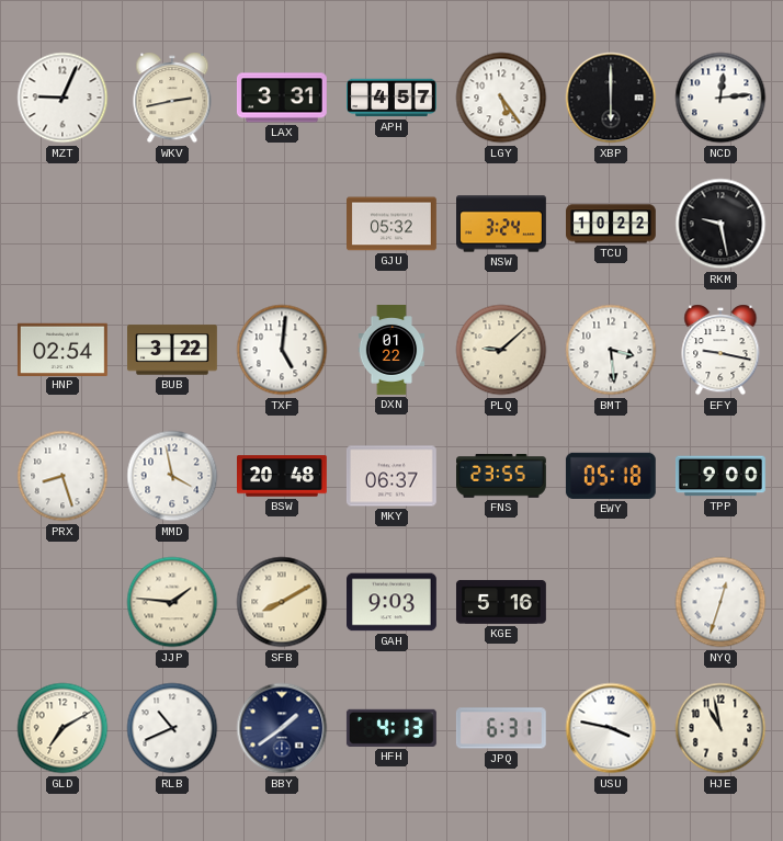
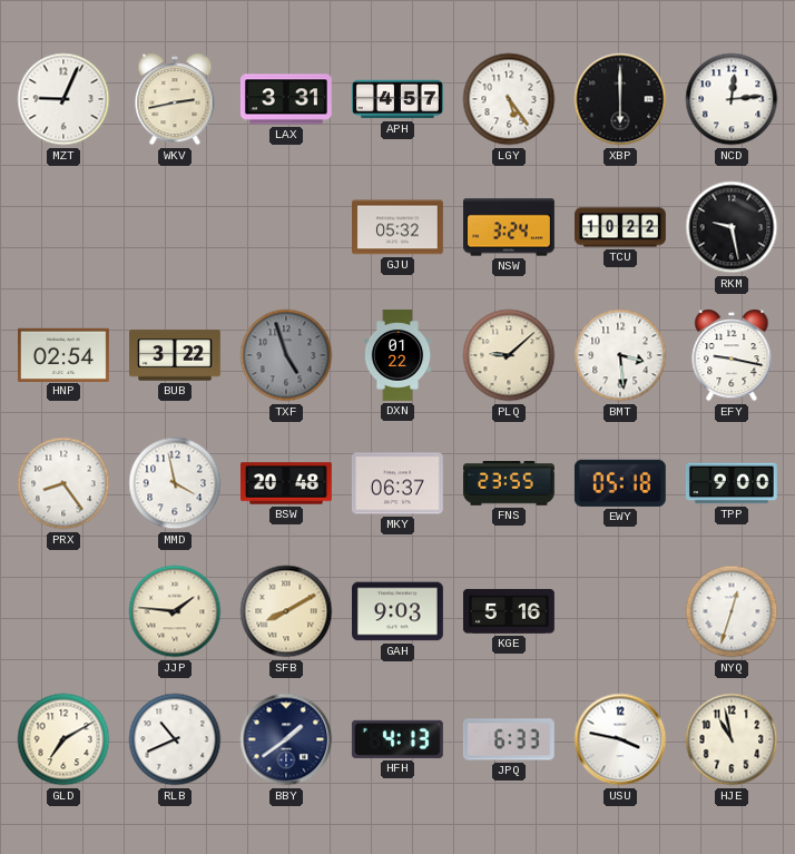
TXF: 5:01 -> 4:57 (286, 355)
TXF dial: white -> grey (286, 355)
PRX: 8:27 -> 8:24 (63, 483)
JPQ: 6:31 -> 6:33 (509, 739)
